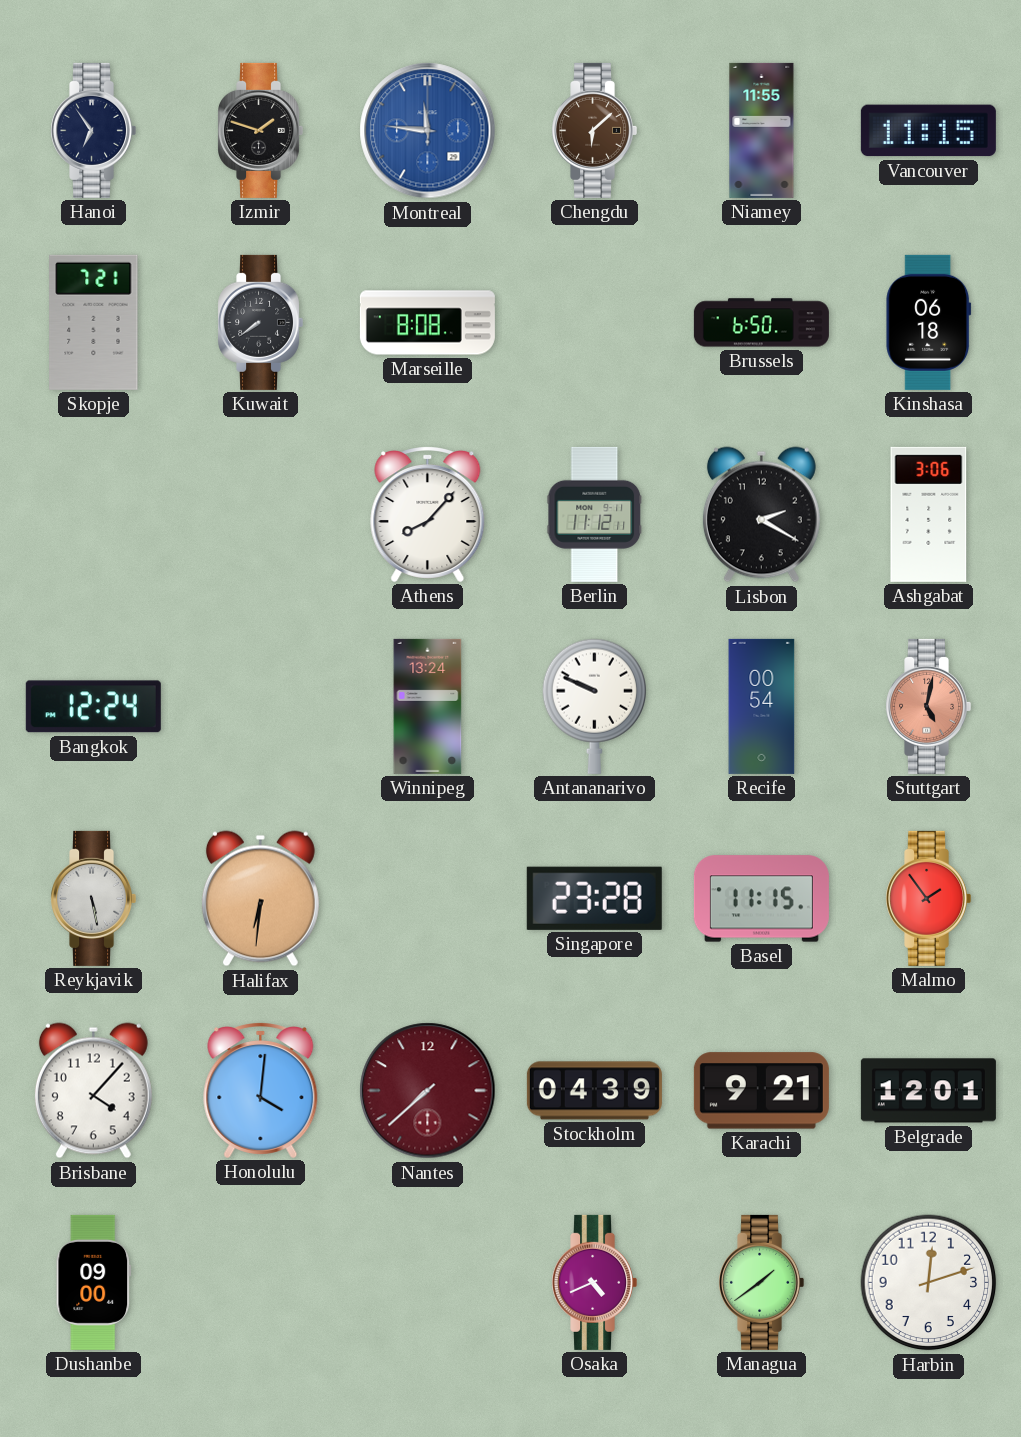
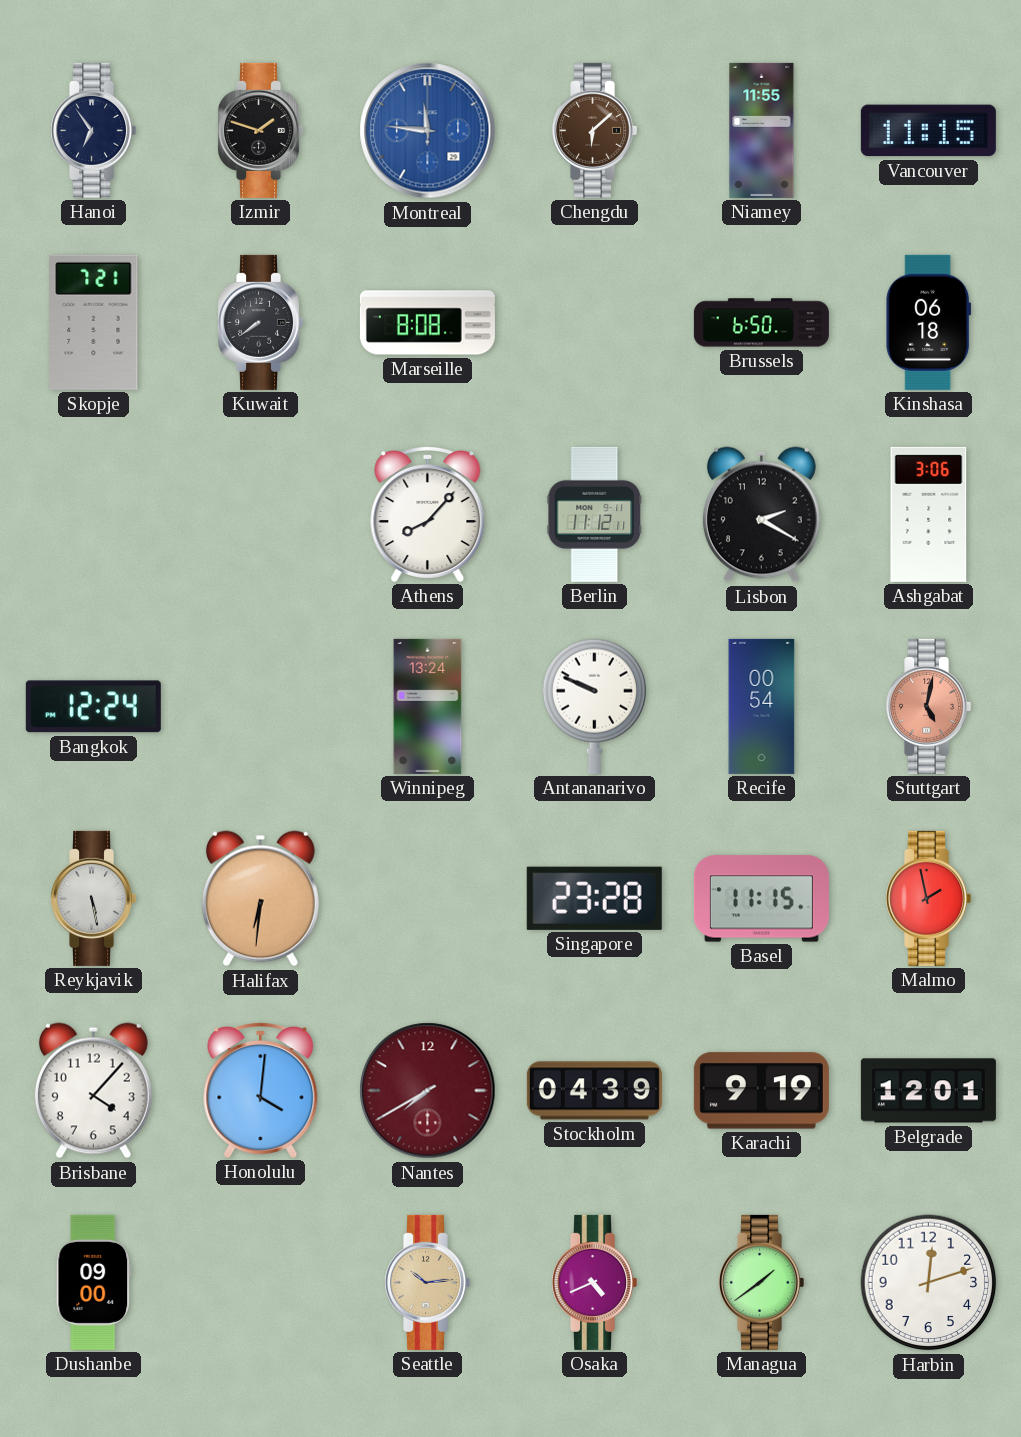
Malmo: 1:54 -> 1:58 (929, 898)
Nantes: 7:38 -> 7:40 (428, 1091)
Karachi: 9:21 -> 9:19 (761, 1091)
Seattle: none -> 10:14 (428, 1282)
